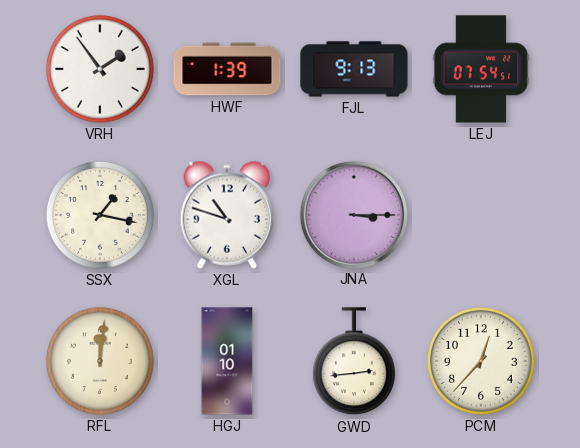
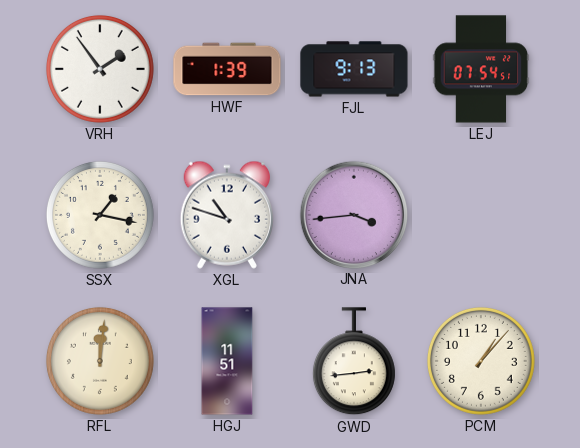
JNA: 3:15 -> 3:44 (353, 214)
HGJ: 01:10 -> 11:51 (227, 361)
PCM: 12:37 -> 1:07 (481, 361)
